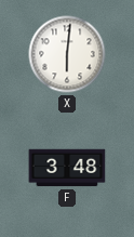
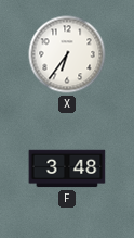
X: 6:01 -> 6:36 (67, 54)
